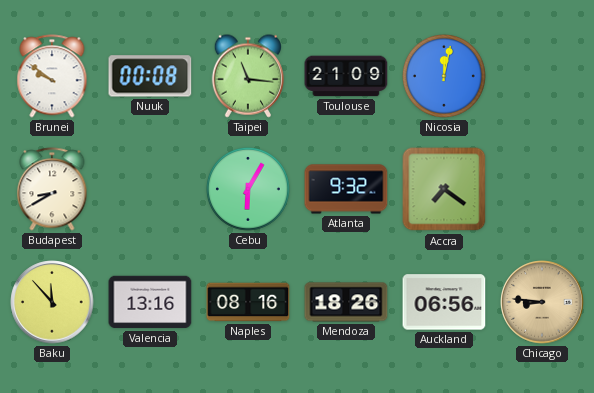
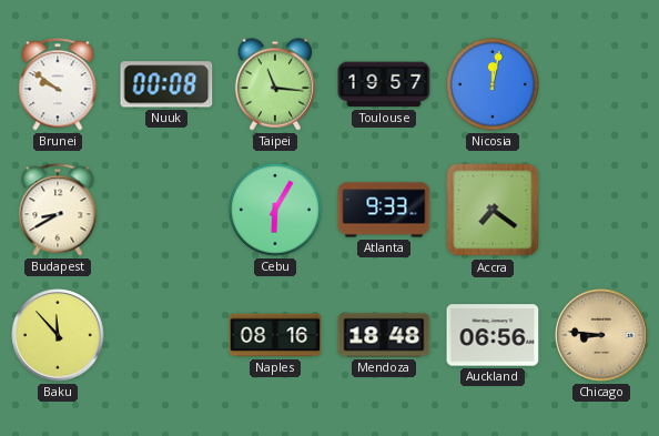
Toulouse: 21:09 -> 19:57 (384, 84)
Atlanta: 9:32 -> 9:33 (384, 210)
Valencia: 13:16 -> none (150, 302)
Mendoza: 18:26 -> 18:48 (384, 335)
